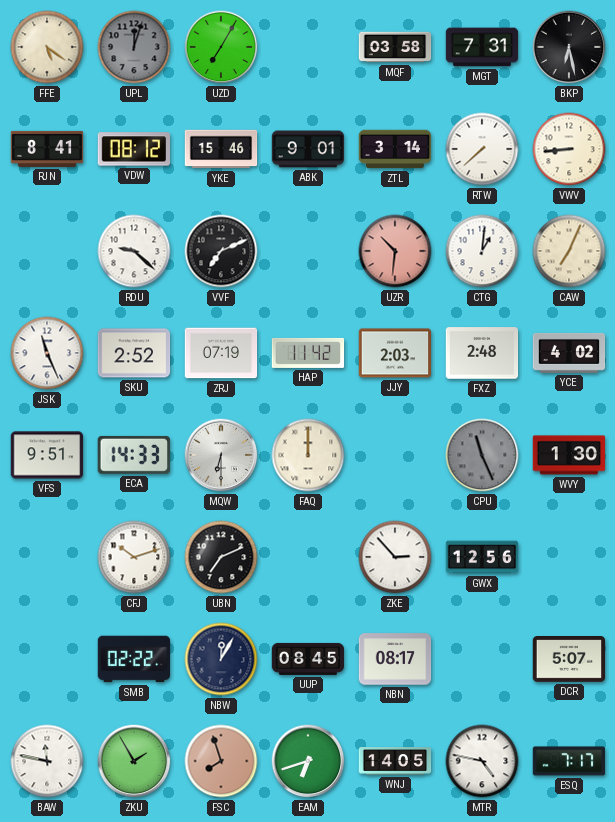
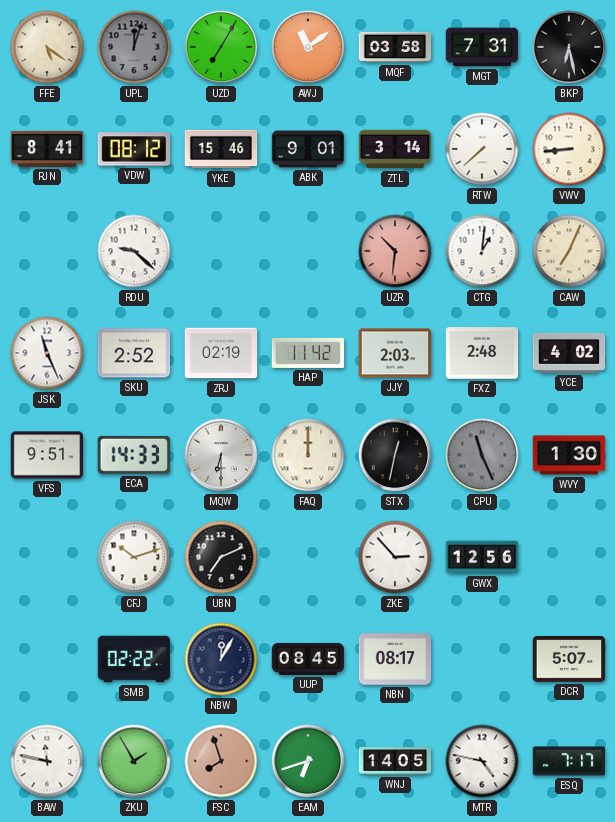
AWJ: none -> 11:09 (308, 47)
VVF: 7:11 -> none (221, 251)
ZRJ: 07:19 -> 02:19 (221, 353)
STX: none -> 12:32 (395, 455)
